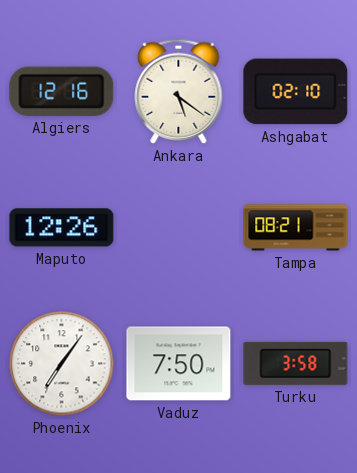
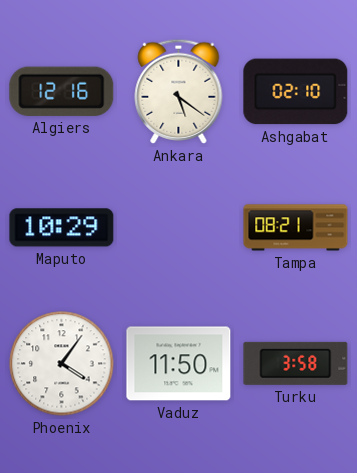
Maputo: 12:26 -> 10:29 (62, 228)
Phoenix: 7:06 -> 4:06 (62, 364)
Vaduz: 7:50 -> 11:50 (179, 364)
